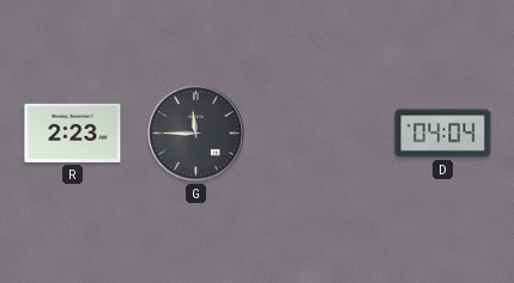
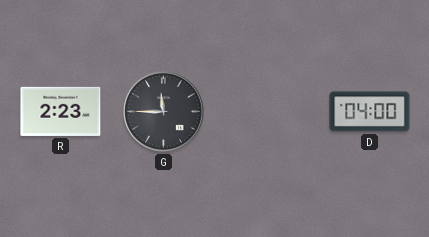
D: 04:04 -> 04:00 (370, 112)
